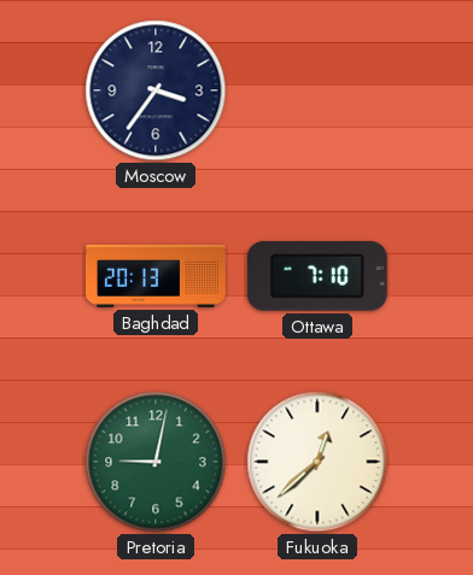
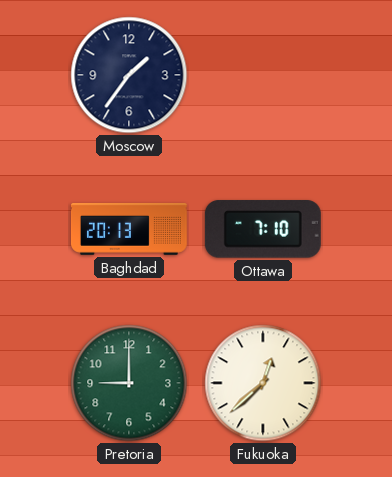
Moscow: 3:36 -> 1:36 (129, 75)
Pretoria: 9:02 -> 9:00 (129, 383)
